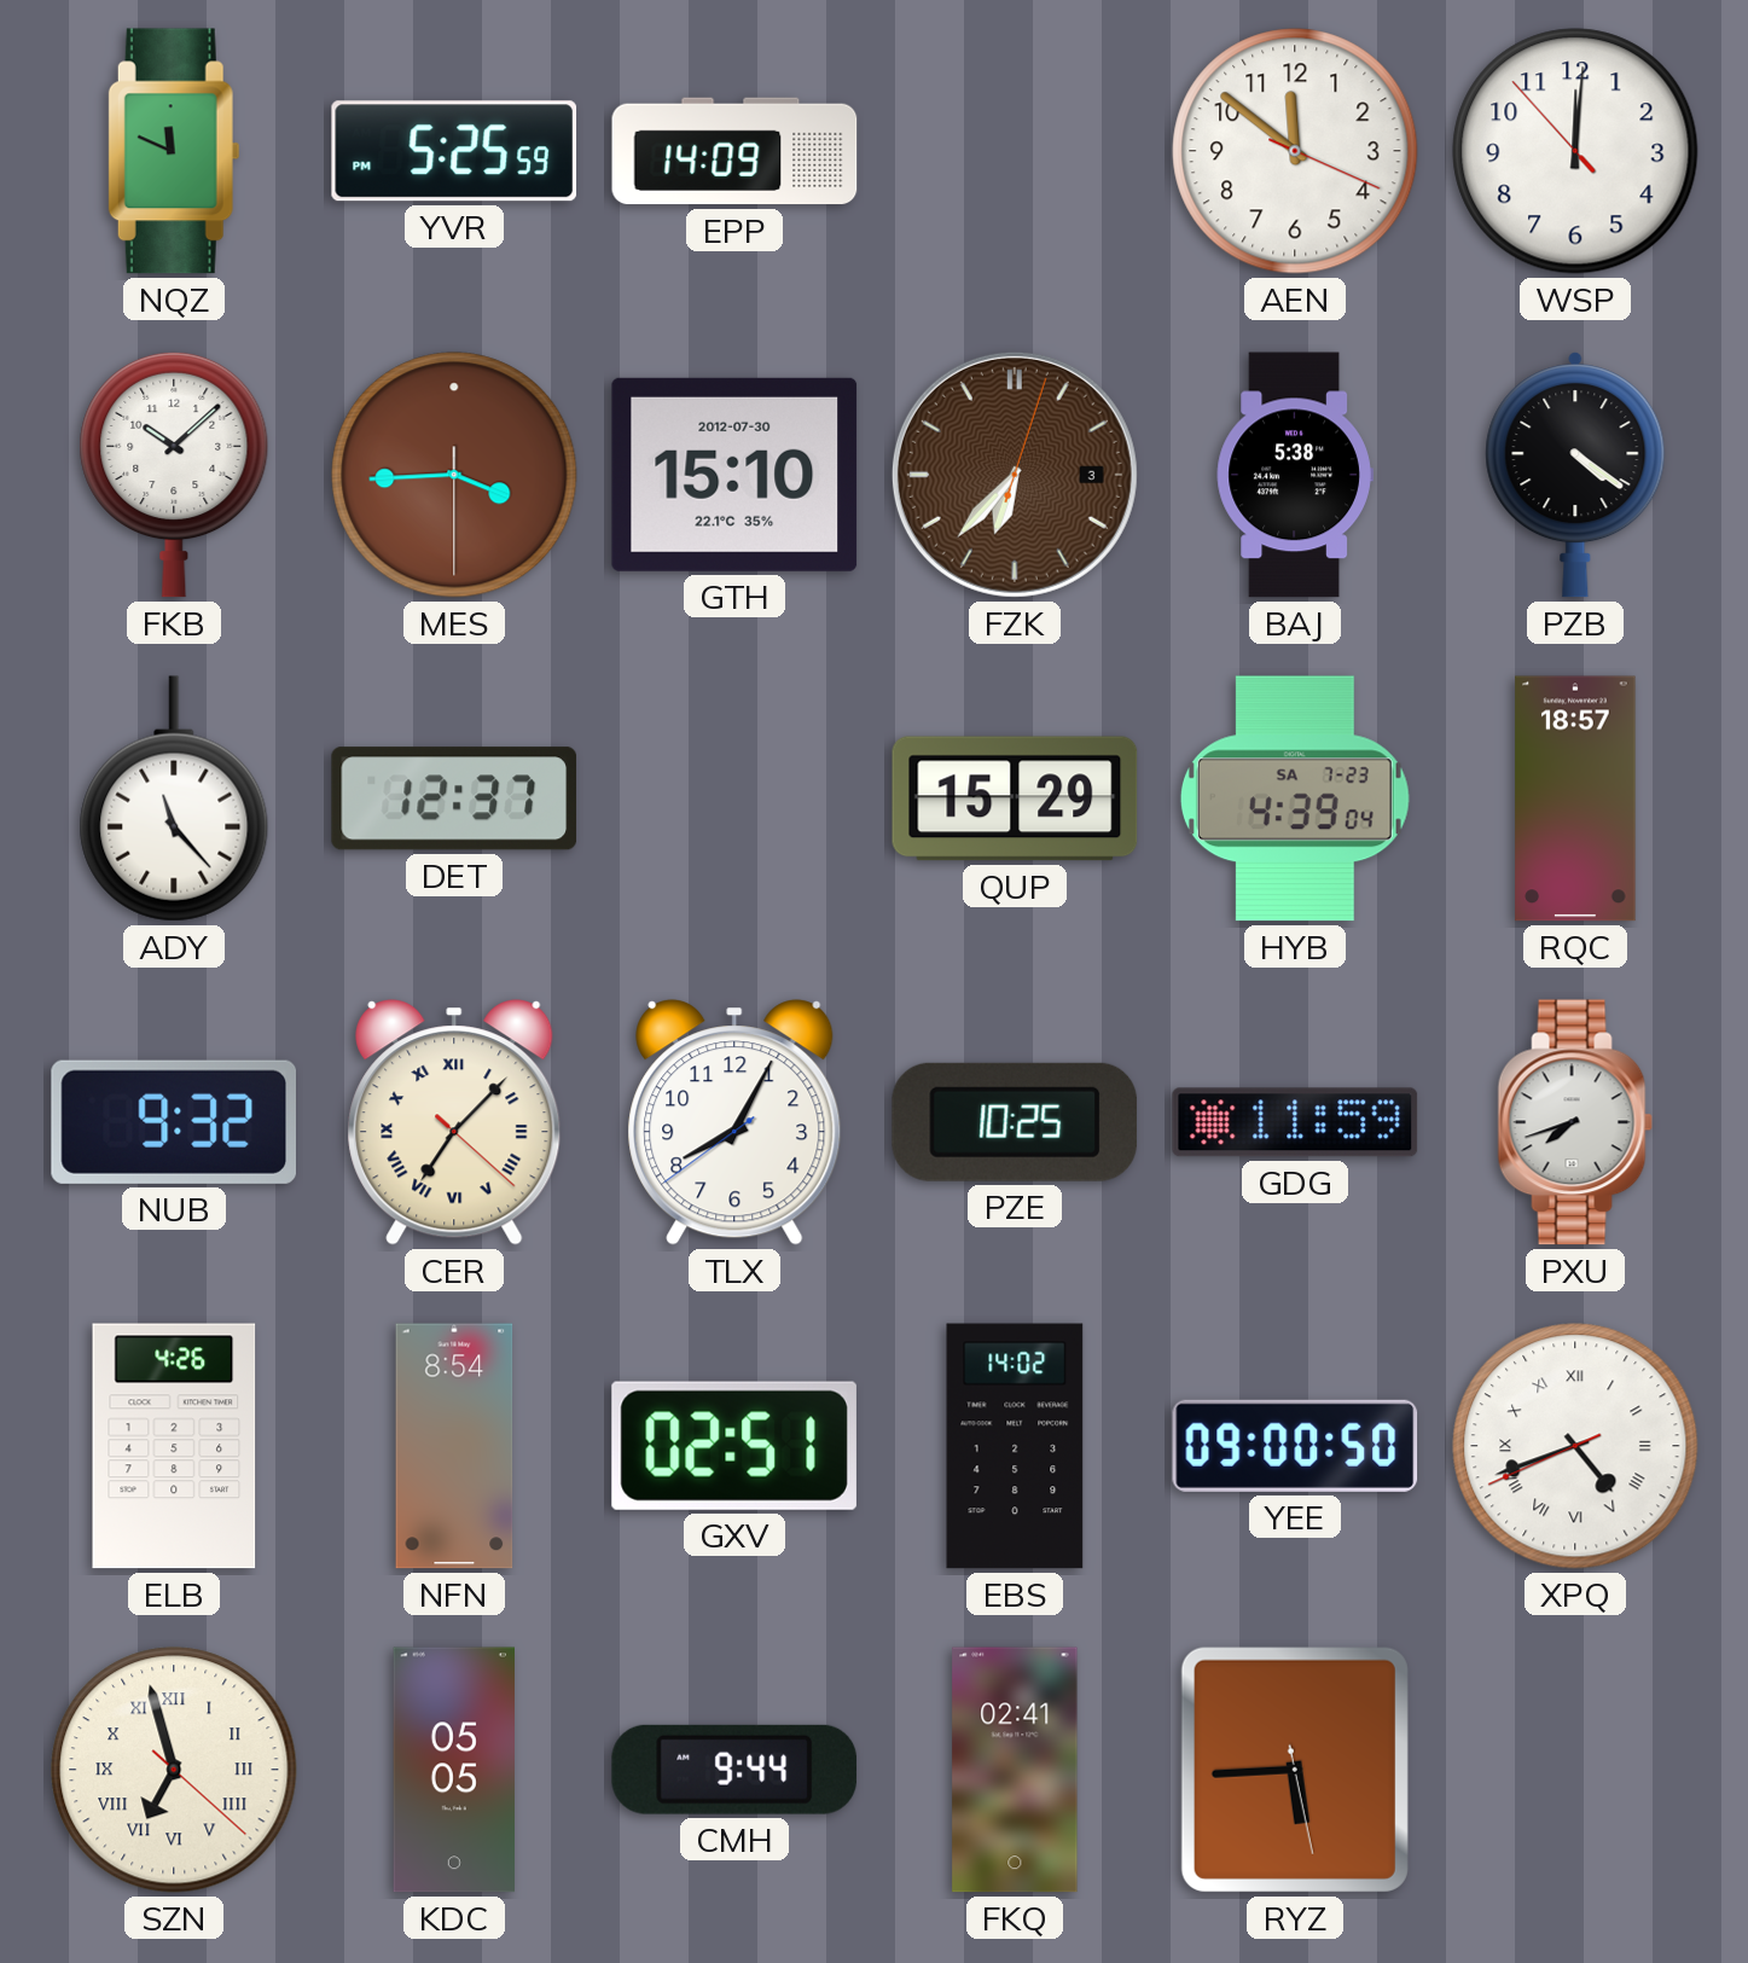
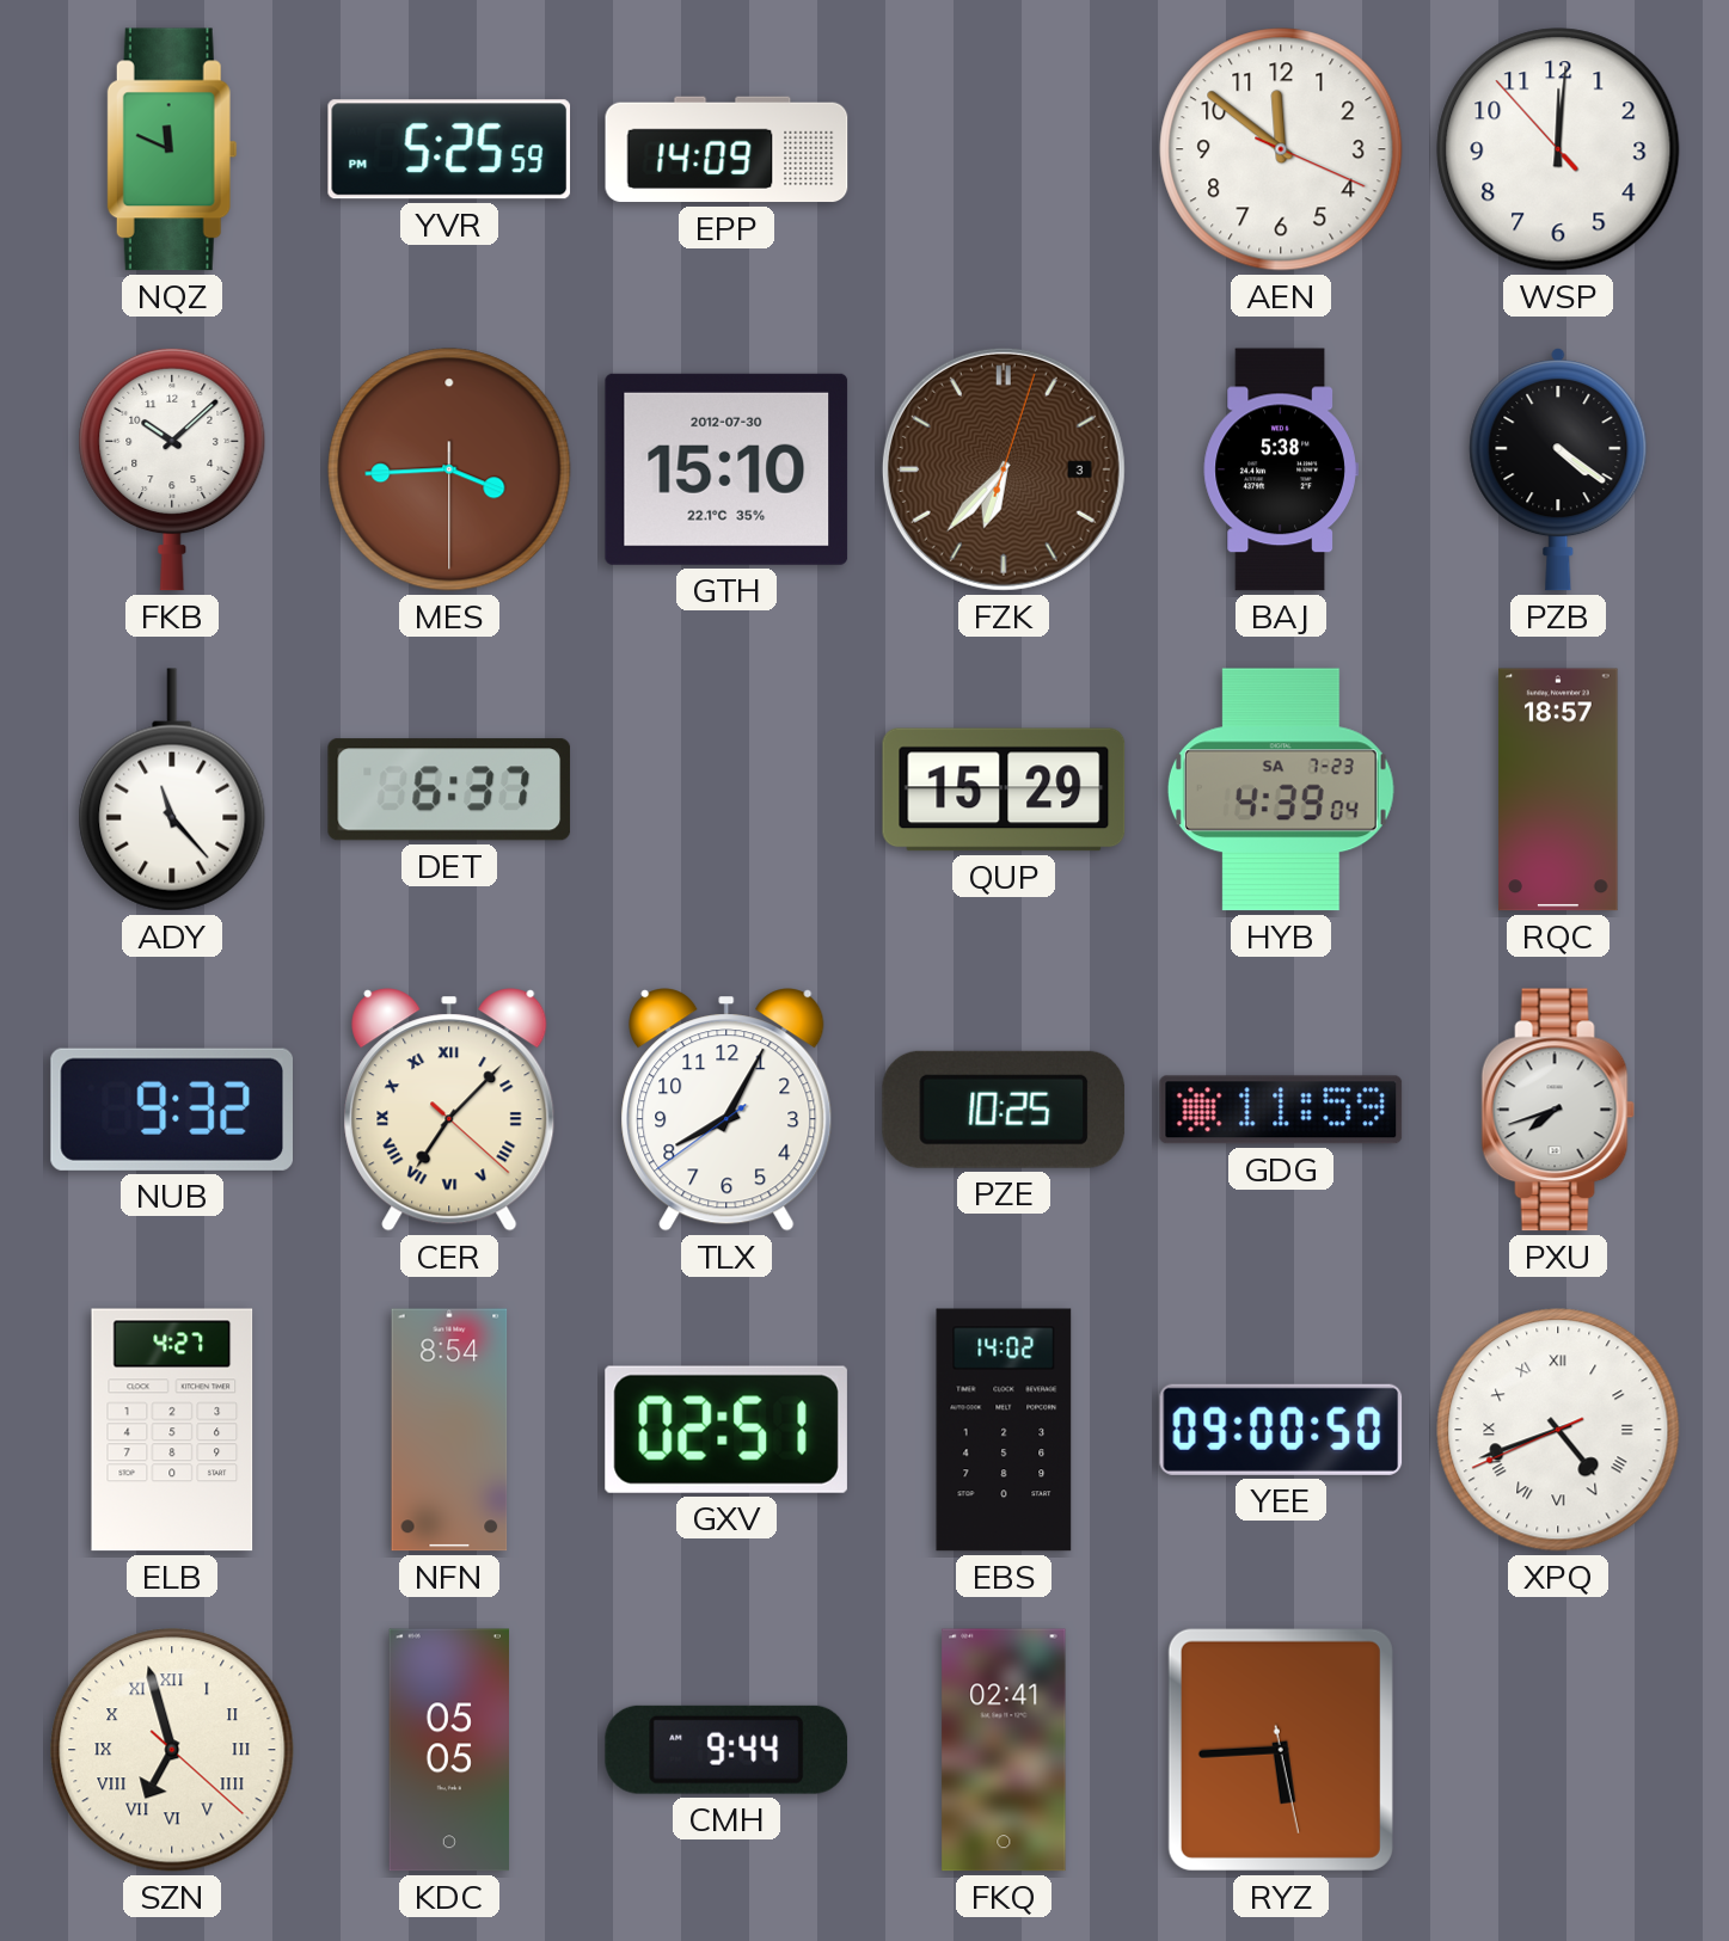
DET: 12:37 -> 6:37 (449, 790)
ELB: 4:26 -> 4:27 (172, 1430)
